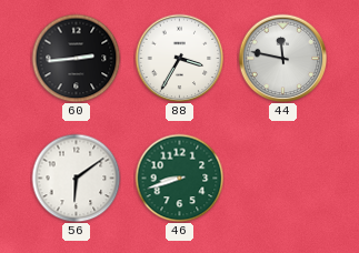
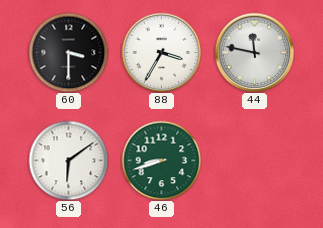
60: 2:44 -> 3:30 (68, 52)
